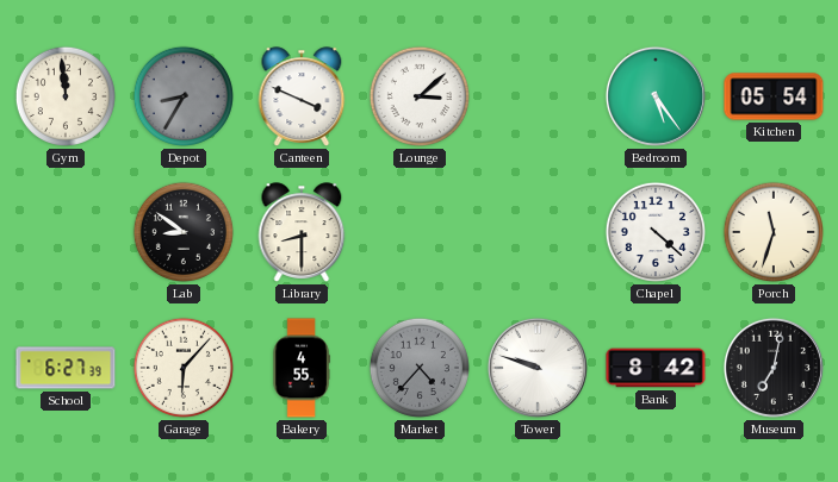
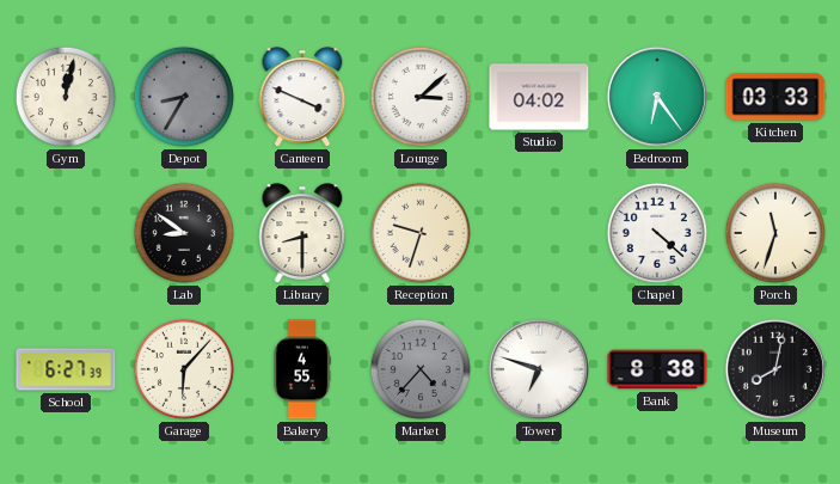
Gym: 11:59 -> 12:02 (66, 97)
Studio: none -> 04:02 (539, 97)
Bedroom: 5:24 -> 6:24 (657, 97)
Kitchen: 05:54 -> 03:33 (775, 97)
Reception: none -> 9:33 (421, 233)
Tower: 9:48 -> 6:48 (539, 369)
Bank: 8:42 -> 8:38 (657, 369)
Museum: 7:02 -> 8:02 (775, 369)
